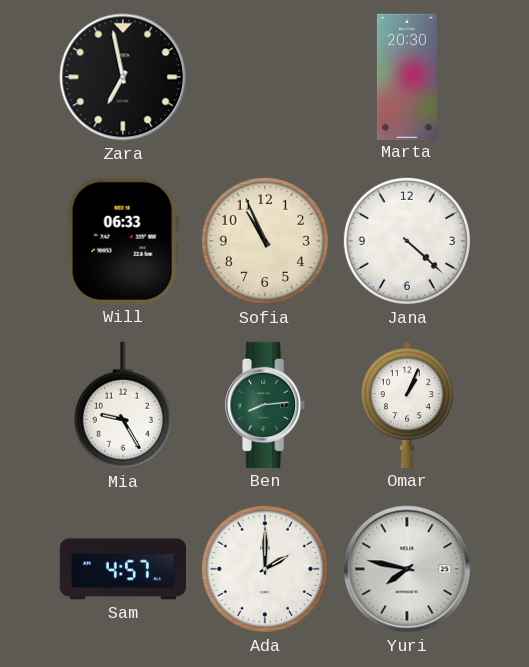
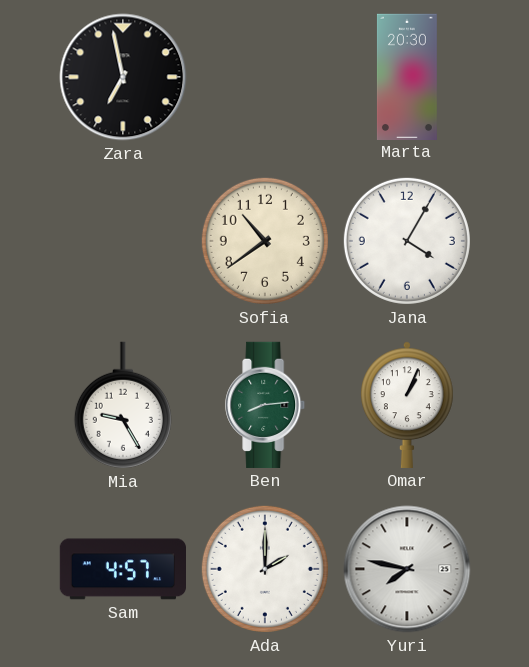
Will: 06:33 -> none (123, 241)
Sofia: 10:56 -> 10:39 (265, 241)
Jana: 4:22 -> 4:05 (407, 241)
